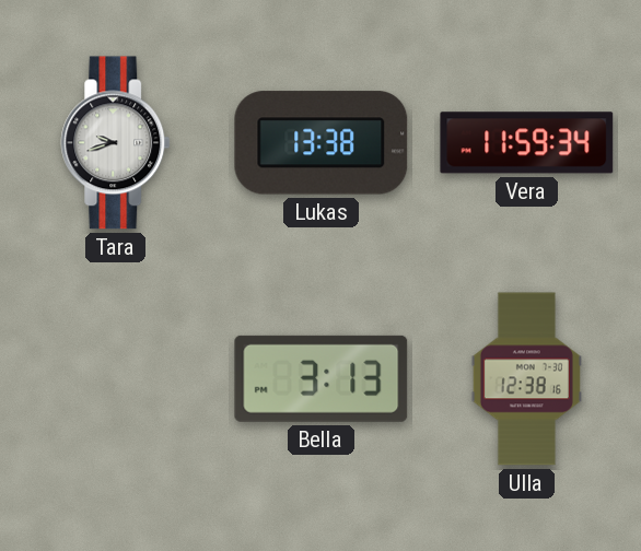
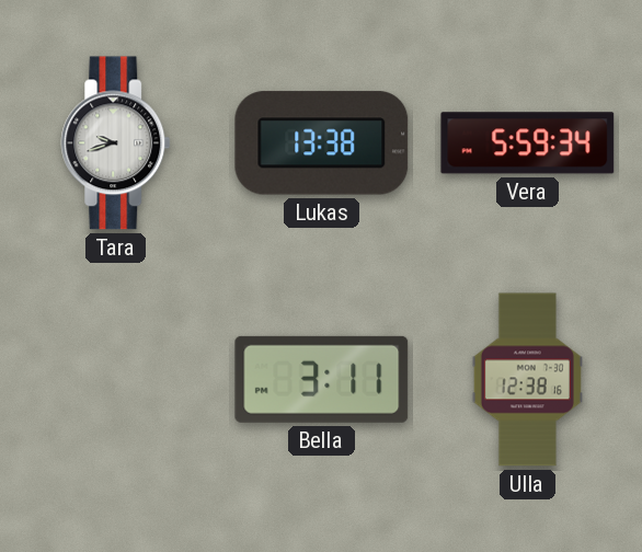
Vera: 11:59 -> 5:59 (528, 143)
Bella: 3:13 -> 3:11 (322, 379)
